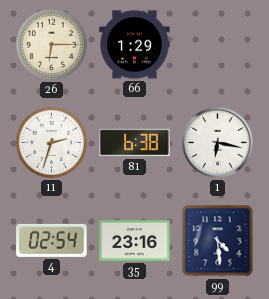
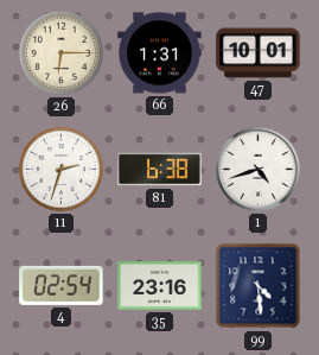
66: 1:29 -> 1:31 (160, 53)
47: none -> 10:01 (259, 53)
1: 6:17 -> 4:42 (259, 170)
